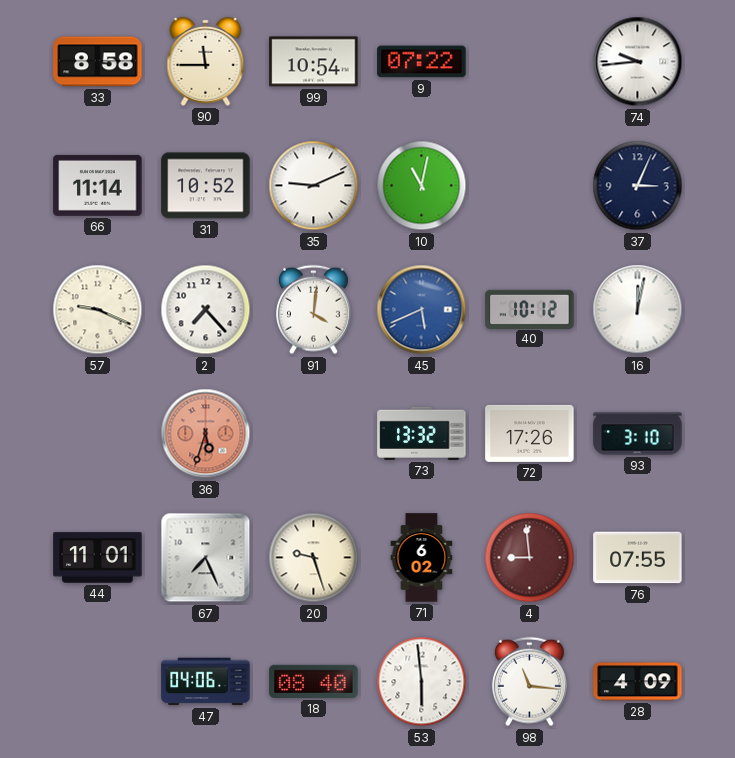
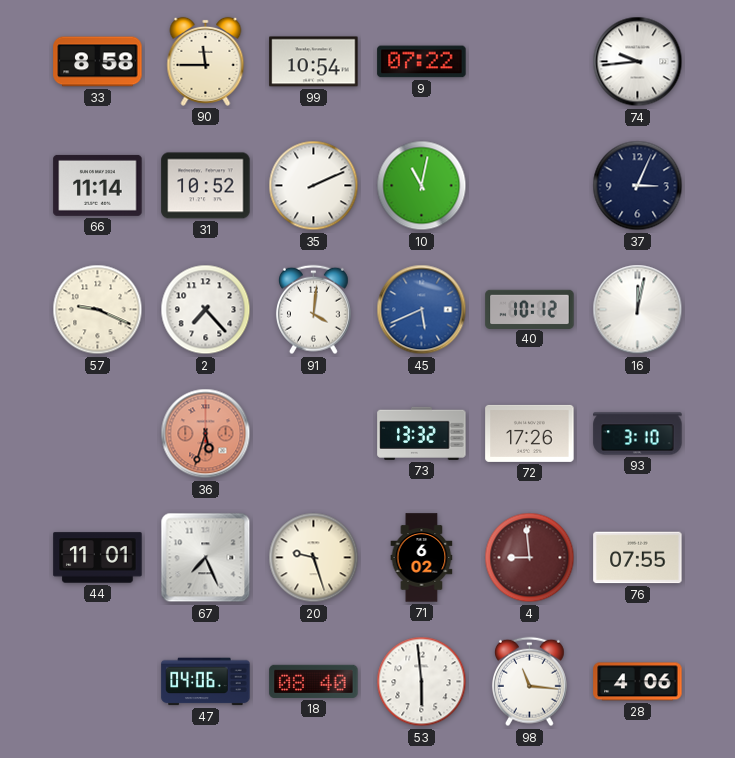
35: 9:11 -> 2:11 (314, 186)
28: 4:09 -> 4:06 (638, 682)
